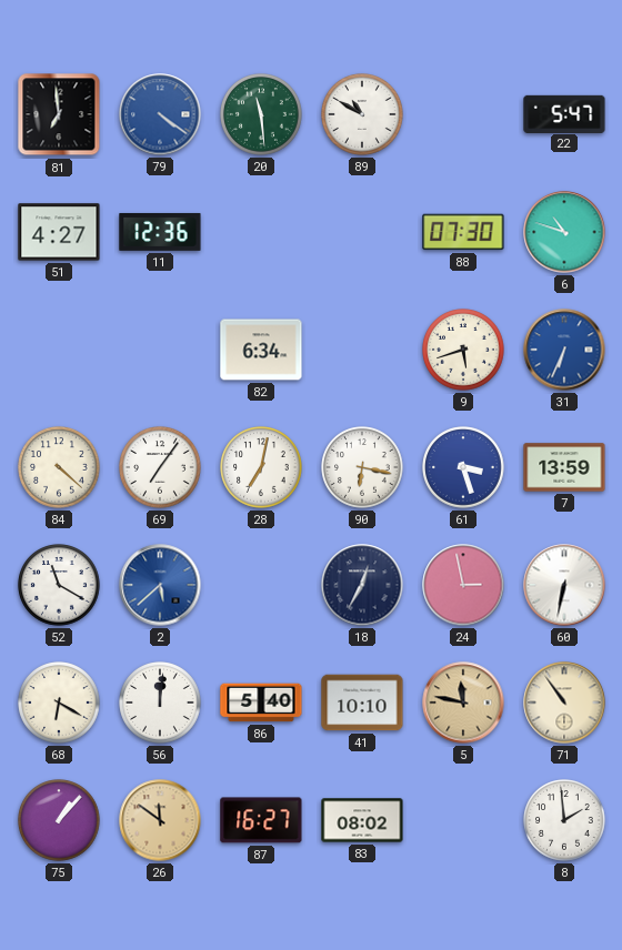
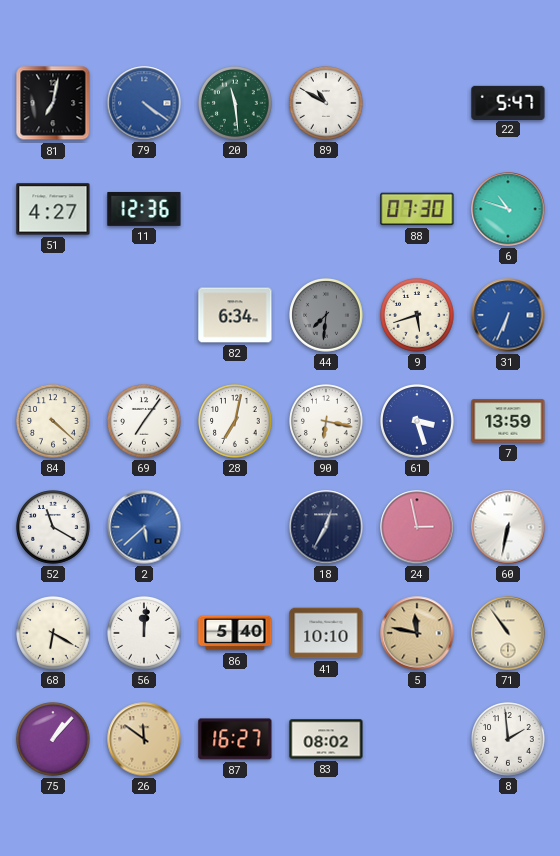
81: 6:59 -> 7:02 (53, 103)
44: none -> 7:31 (326, 315)
